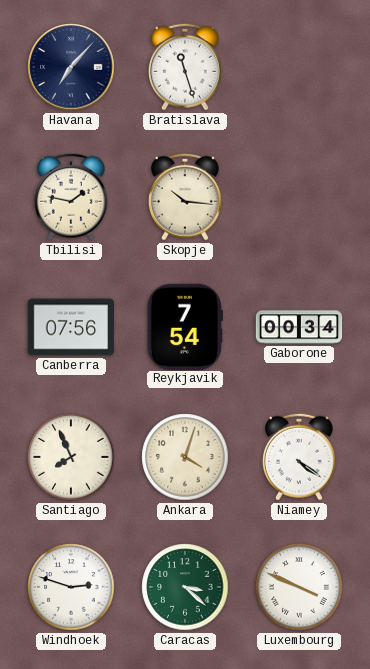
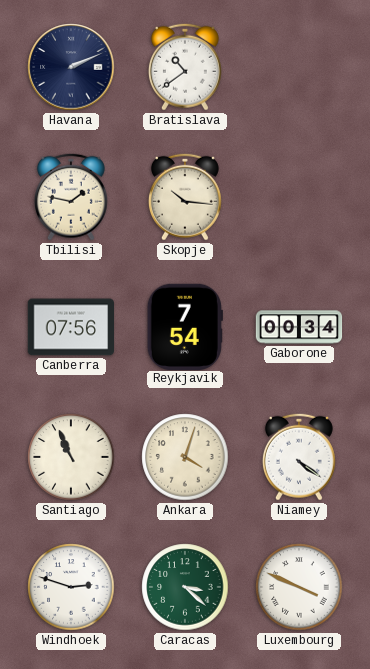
Havana: 7:07 -> 2:11 (71, 67)
Bratislava: 11:27 -> 10:39 (185, 67)
Santiago: 7:56 -> 10:56 (71, 457)
